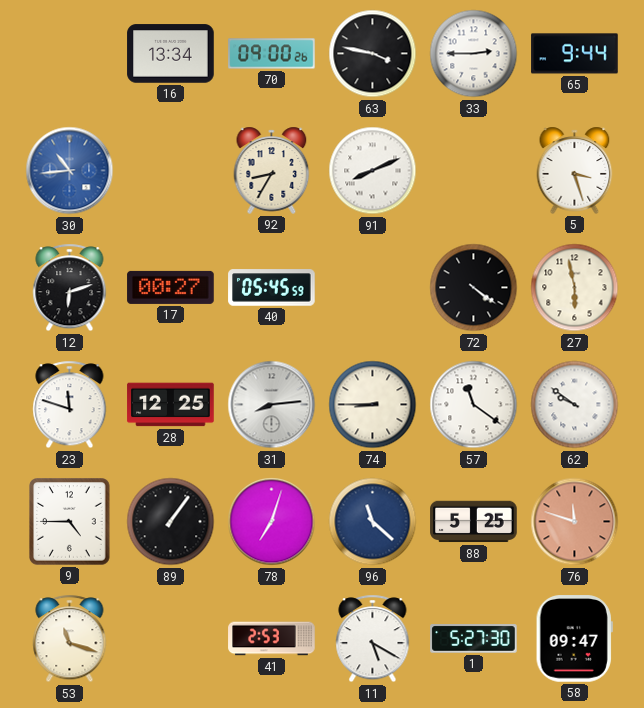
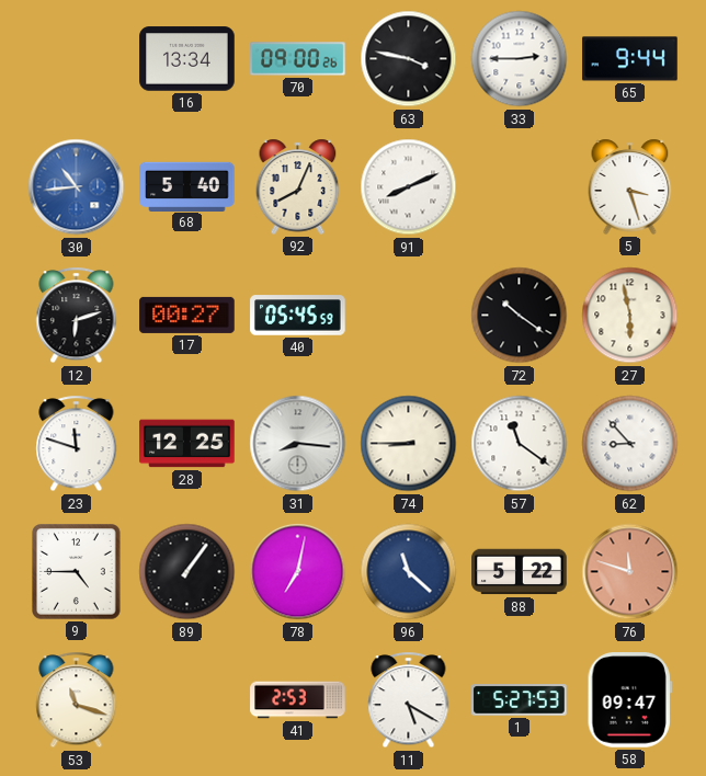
68: none -> 5:40 (187, 186)
92: 8:35 -> 8:04 (298, 186)
72: 4:21 -> 10:21 (520, 316)
31: 8:14 -> 8:16 (298, 444)
62: 9:51 -> 8:53 (630, 444)
78: 7:03 -> 7:02 (298, 572)
88: 5:25 -> 5:22 (520, 572)
1: 5:27:30 -> 5:27:53 (520, 700)
